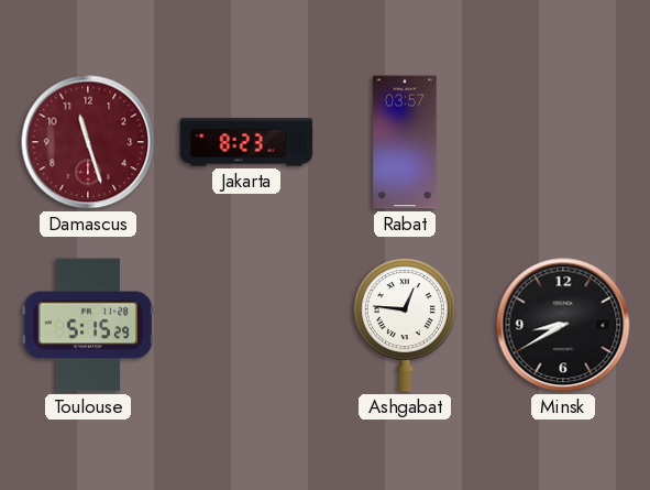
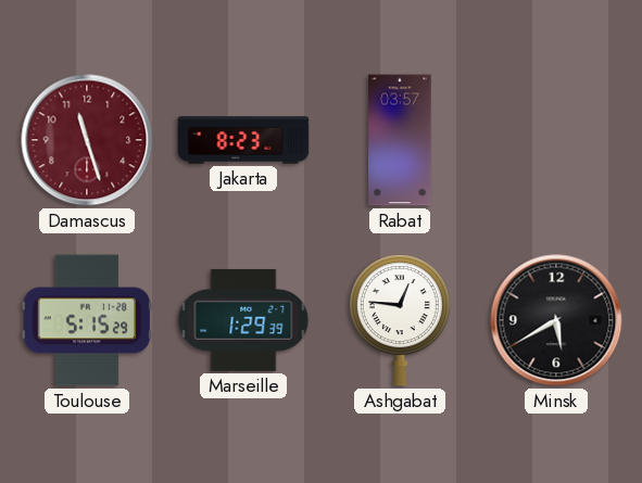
Marseille: none -> 1:29 (243, 320)
Minsk: 8:40 -> 5:40 (556, 320)
